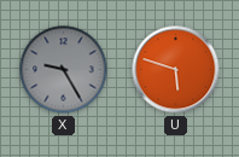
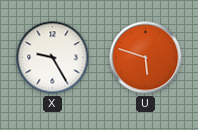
X dial: grey -> white (53, 58)
